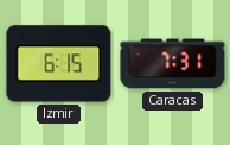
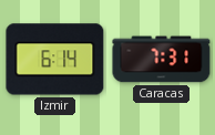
Izmir: 6:15 -> 6:14 (55, 60)
